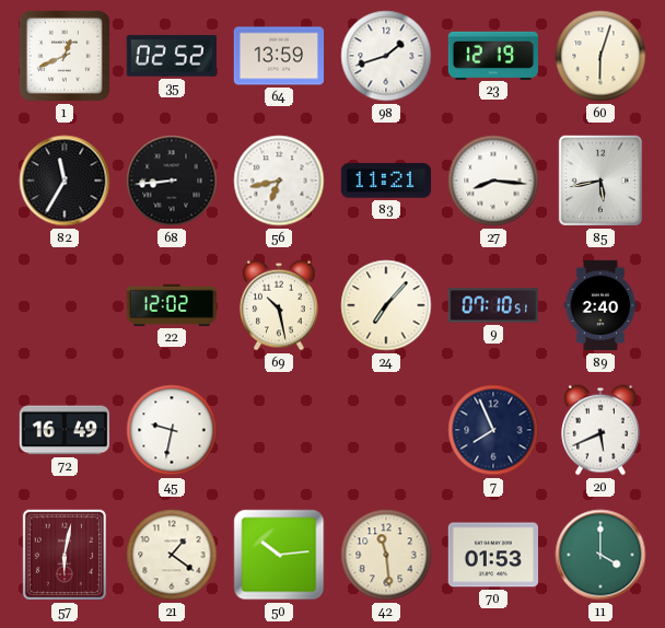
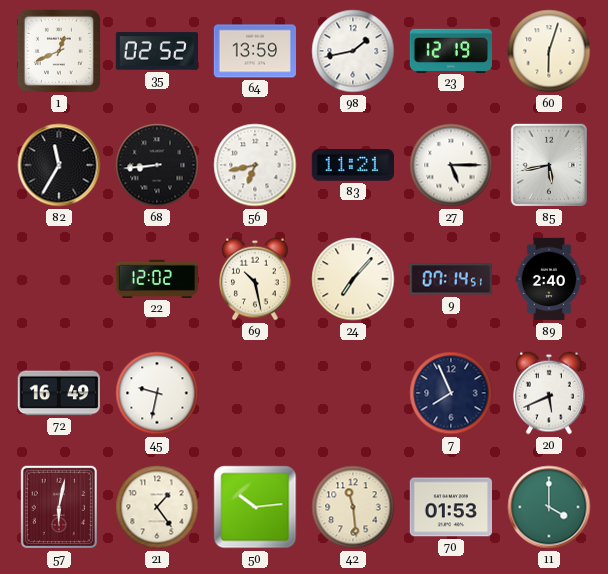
98: 1:42 -> 1:43 (353, 51)
27: 8:16 -> 5:15 (451, 165)
9: 07:10 -> 07:14 (450, 279)
21: 1:21 -> 1:24 (157, 507)
